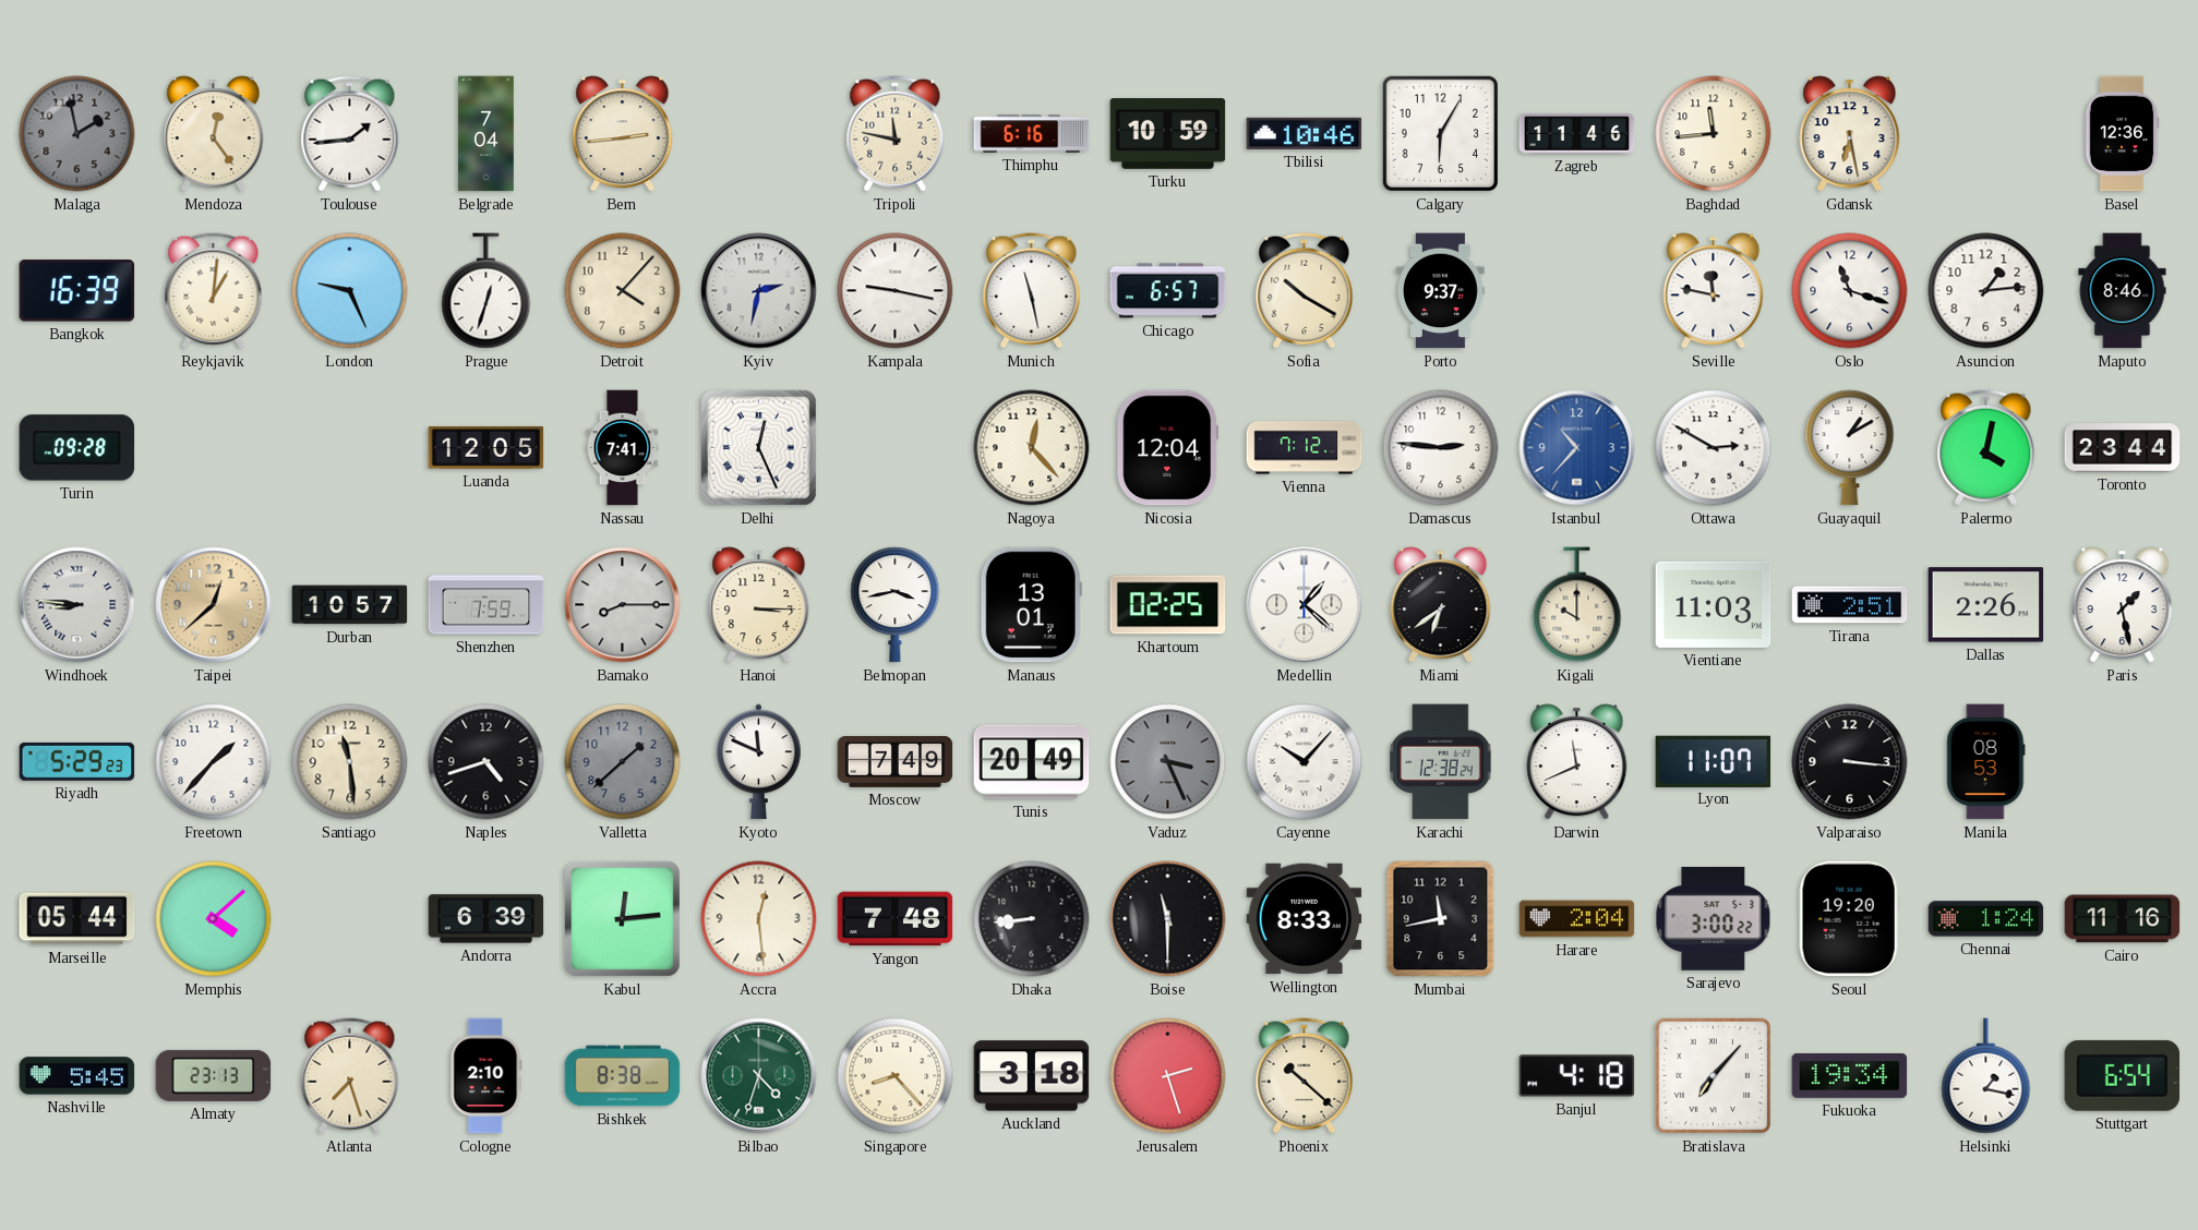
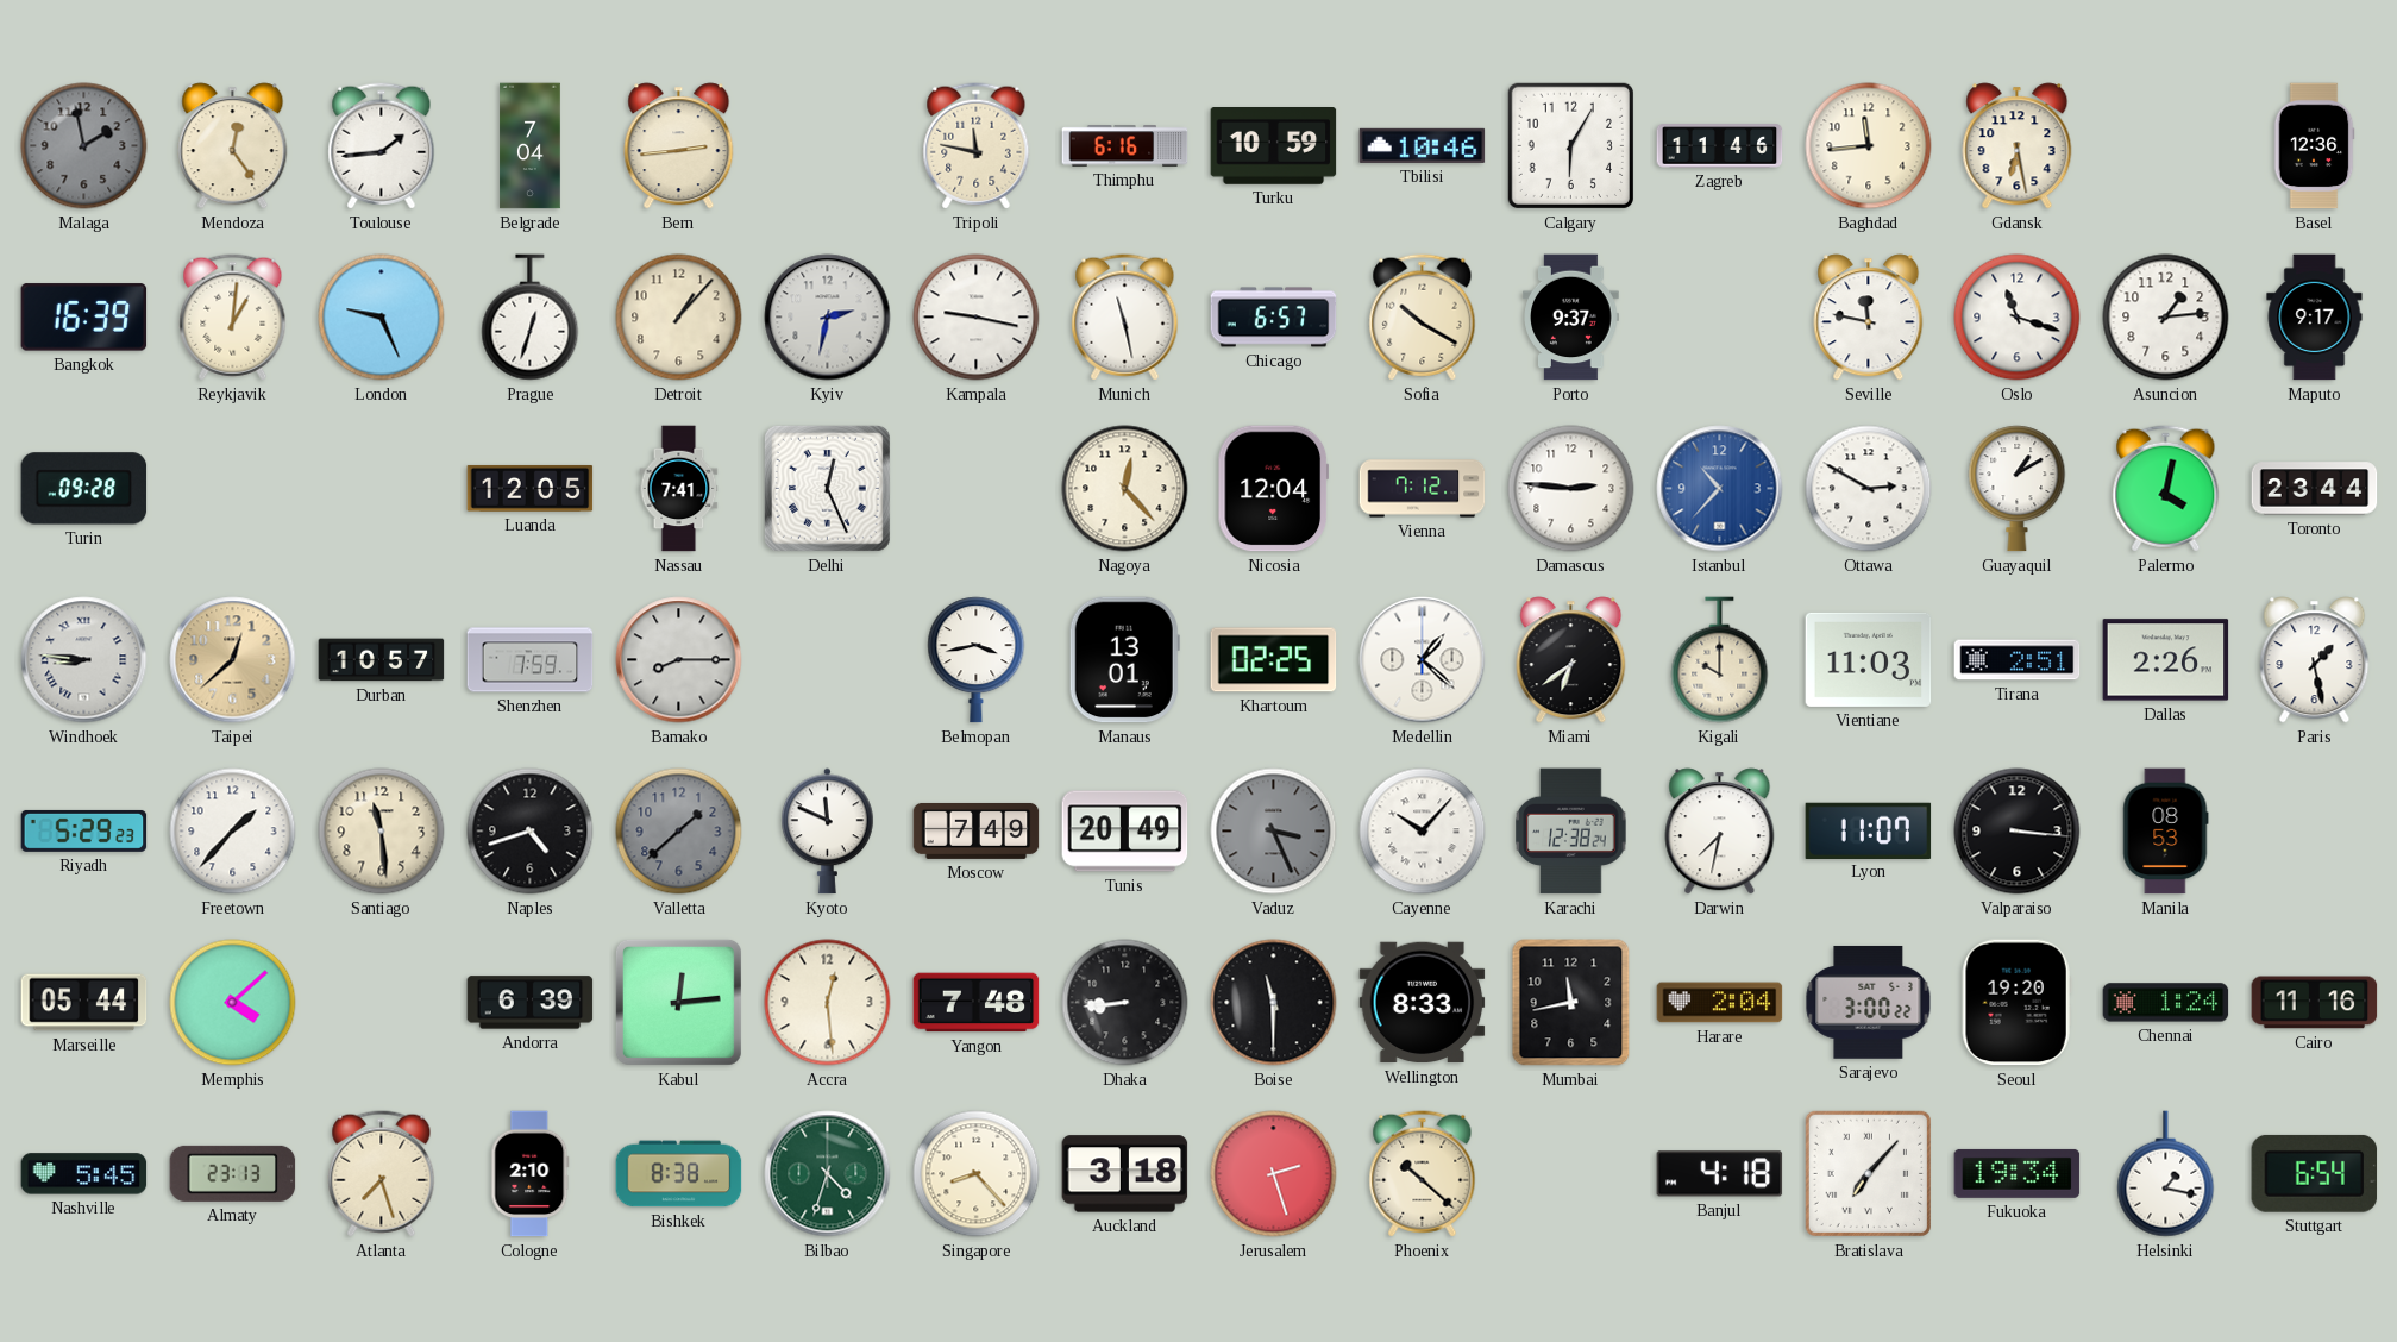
Detroit: 4:07 -> 1:07 (679, 318)
Maputo: 8:46 -> 9:17 (2315, 318)
Hanoi: 3:15 -> none (759, 605)
Darwin: 11:41 -> 7:32 (1720, 832)
